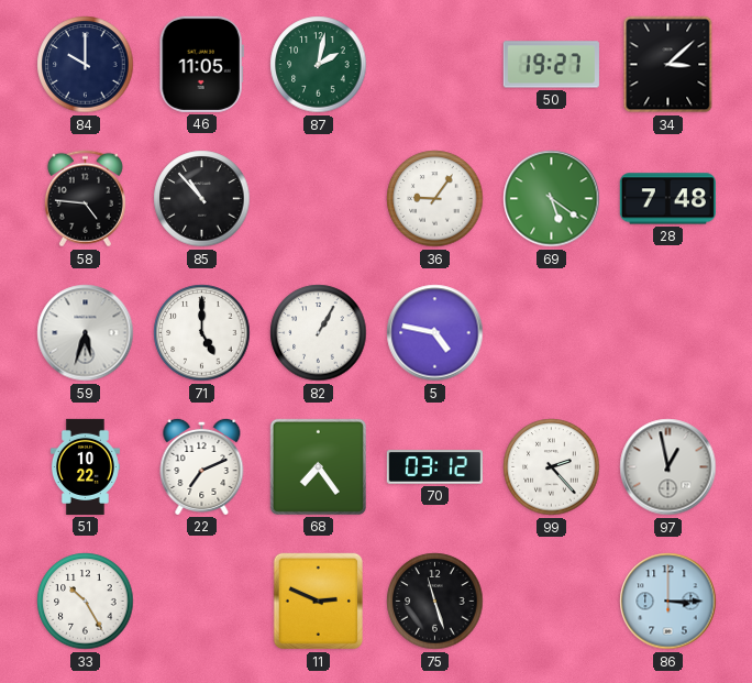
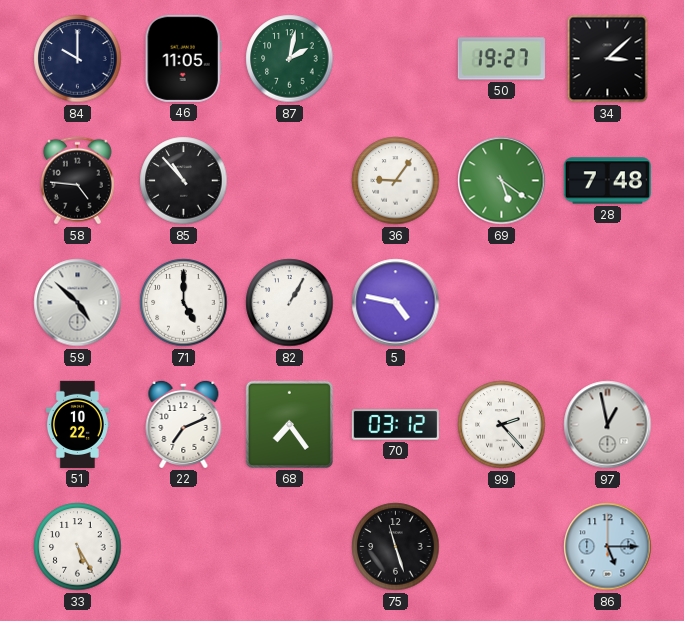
59: 5:33 -> 4:52 (78, 303)
33: 10:25 -> 5:25 (78, 547)
11: 2:49 -> none (318, 602)
86: 3:15 -> 5:15 (608, 547)
